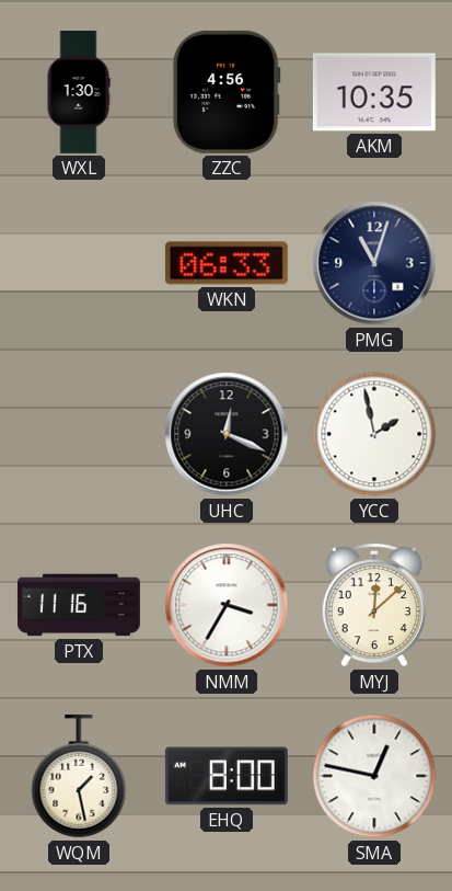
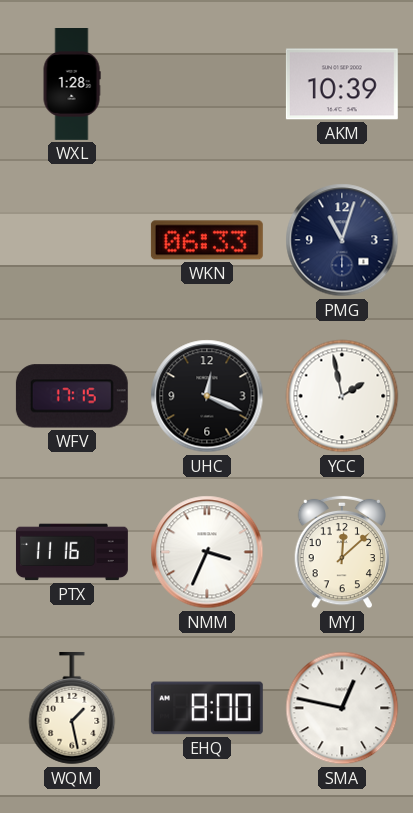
WXL: 1:30 -> 1:28 (72, 85)
ZZC: 4:56 -> none (227, 92)
AKM: 10:35 -> 10:39 (342, 84)
WFV: none -> 17:15 (72, 396)
NMM: 3:35 -> 3:34 (207, 552)
